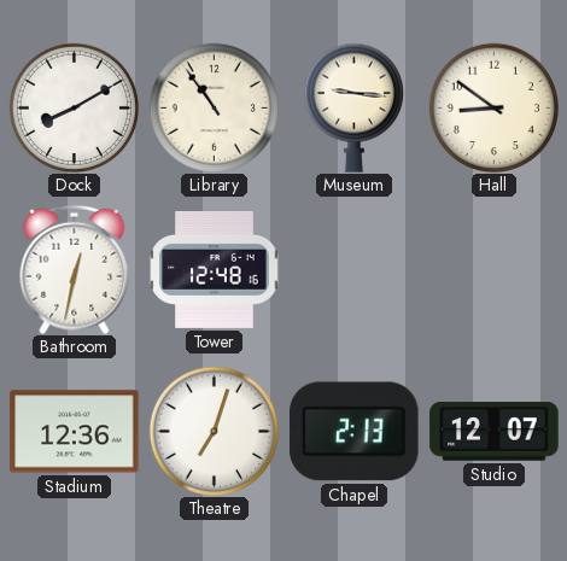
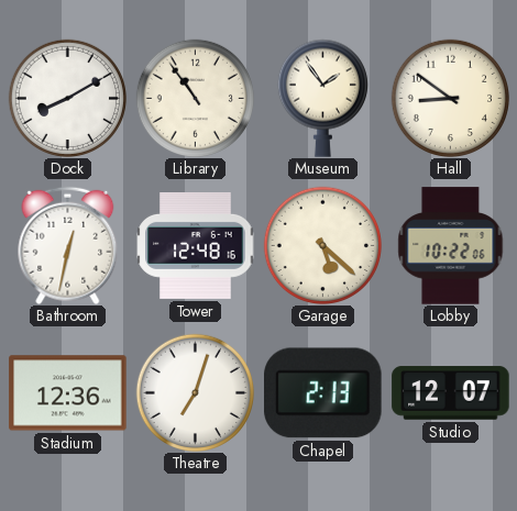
Museum: 9:16 -> 1:54 (322, 98)
Garage: none -> 5:22 (322, 245)
Lobby: none -> 10:22 (451, 246)
